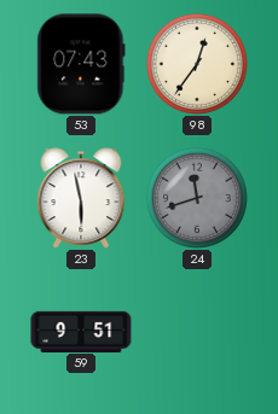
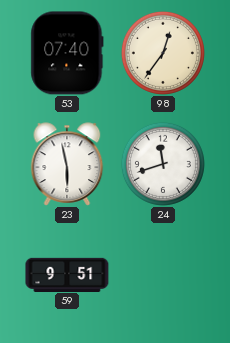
53: 07:43 -> 07:40 (67, 53)
24 dial: grey -> white (163, 164)
